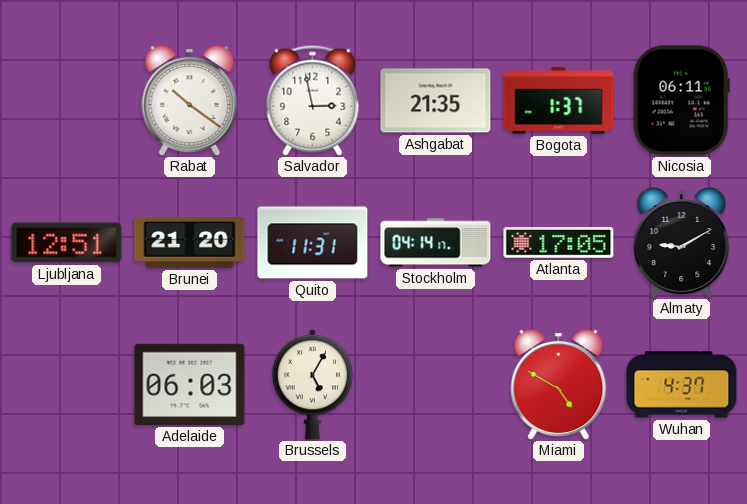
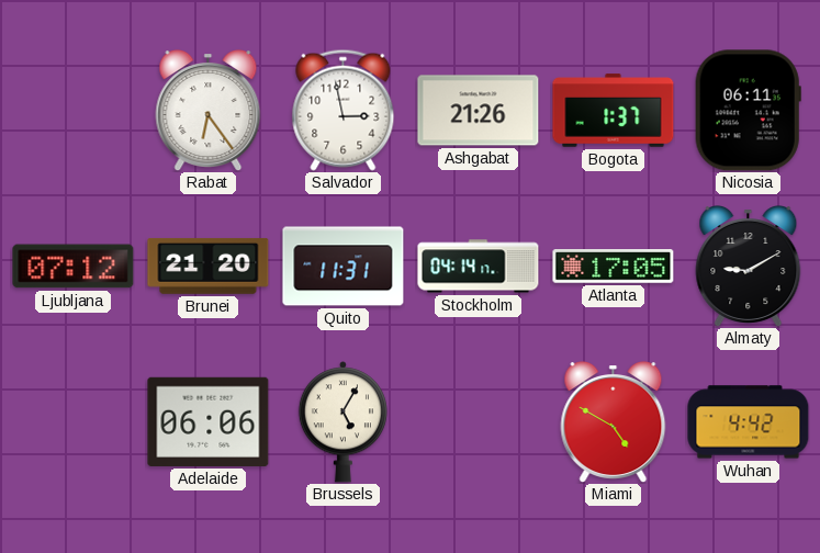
Rabat: 10:21 -> 6:24 (209, 111)
Ashgabat: 21:35 -> 21:26 (479, 111)
Ljubljana: 12:51 -> 07:12 (74, 267)
Adelaide: 06:03 -> 06:06 (209, 421)
Wuhan: 4:37 -> 4:42 (749, 422)
